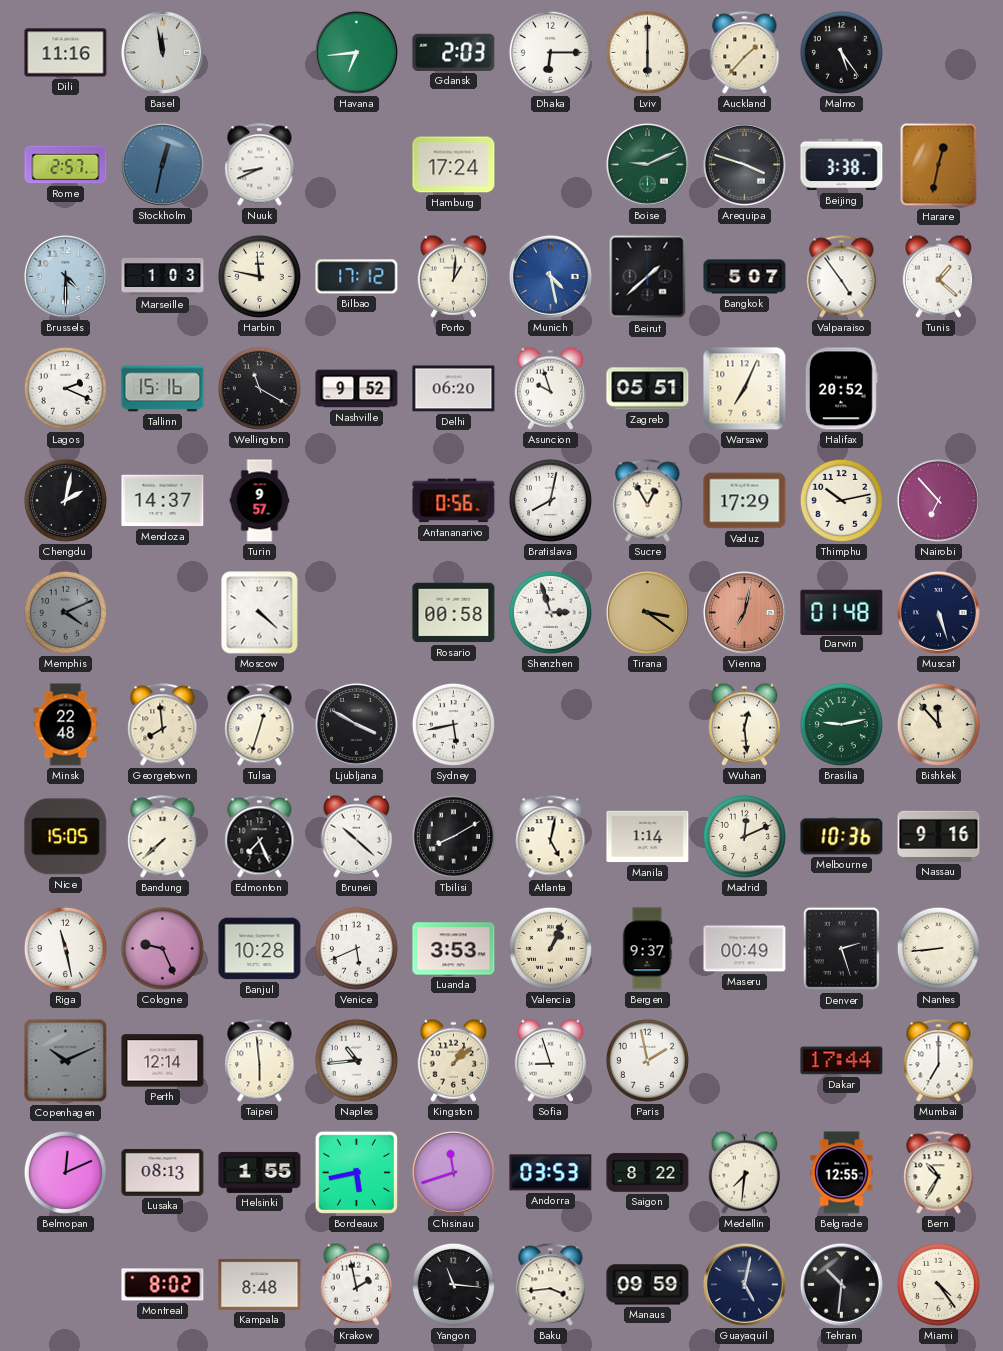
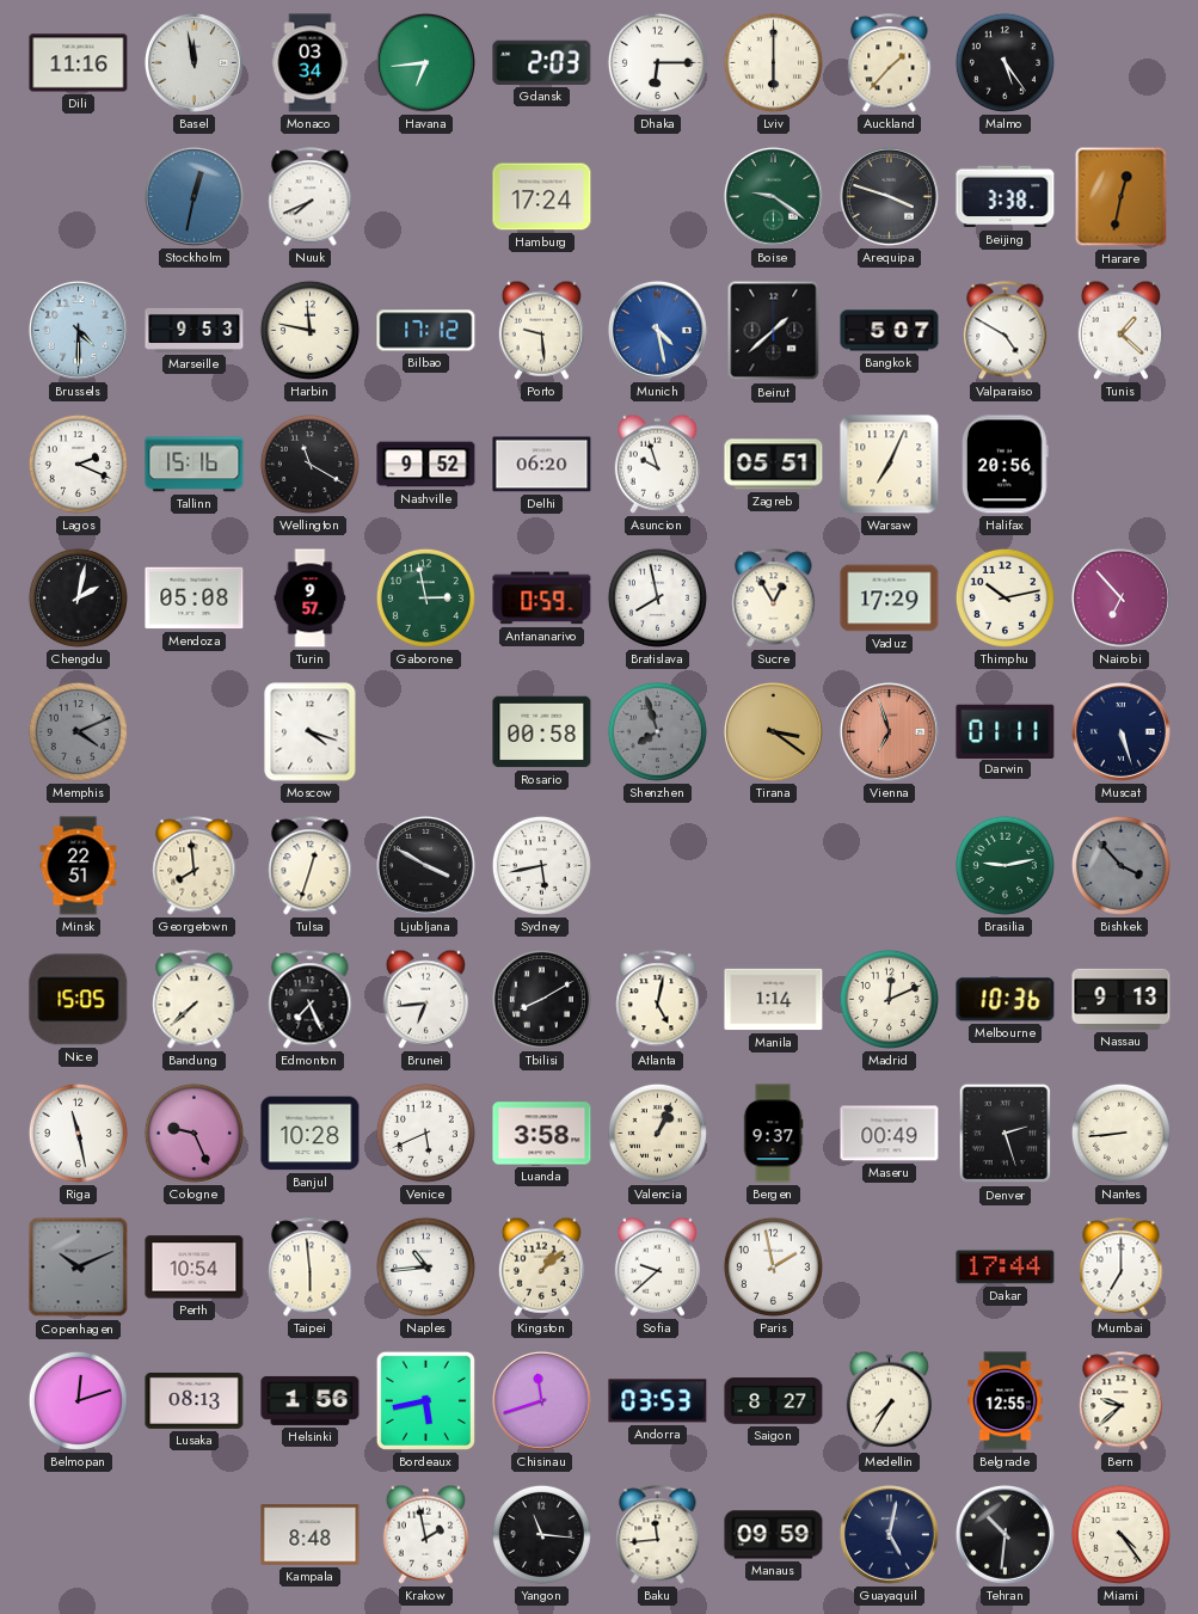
Monaco: none -> 03:34 (311, 63)
Rome: 2:57 -> none (66, 165)
Nuuk: 8:41 -> 7:41 (311, 197)
Boise: 9:11 -> 9:21 (773, 196)
Marseille: 1:03 -> 9:53 (195, 330)
Porto: 1:01 -> 9:29 (541, 330)
Valparaiso: 4:54 -> 4:50 (1006, 331)
Halifax: 20:52 -> 20:56 (1006, 465)
Mendoza: 14:37 -> 05:08 (195, 599)
Gaborone: none -> 2:58 (425, 597)
Antananarivo: 0:56 -> 0:59 (542, 599)
Bratislava: 8:02 -> 7:58 (657, 597)
Moscow: 4:22 -> 4:18 (311, 732)
Shenzhen: 2:57 -> 7:57 (657, 731)
Shenzhen dial: white -> grey (657, 731)
Vienna: 7:02 -> 6:57 (889, 731)
Darwin: 01:48 -> 01:11 (1006, 731)
Minsk: 22:48 -> 22:51 (79, 866)
Wuhan: 12:29 -> none (744, 724)
Bishkek: 11:53 -> 3:53 (1120, 865)
Bishkek dial: cream -> grey (1120, 865)
Brunei: 10:22 -> 6:44 (425, 999)
Nassau: 9:16 -> 9:13 (1122, 999)
Luanda: 3:53 -> 3:58 (542, 1134)
Perth: 12:14 -> 10:54 (195, 1268)
Sofia: 8:57 -> 9:38 (657, 1266)
Belmopan: 12:11 -> 12:12 (78, 1400)
Helsinki: 1:55 -> 1:56 (311, 1400)
Saigon: 8:22 -> 8:27 (774, 1401)
Medellin: 7:31 -> 7:35 (889, 1400)
Bern: 10:35 -> 9:38 (1122, 1401)
Montreal: 8:02 -> none (163, 1285)
Baku: 3:44 -> 11:44 (658, 1535)
